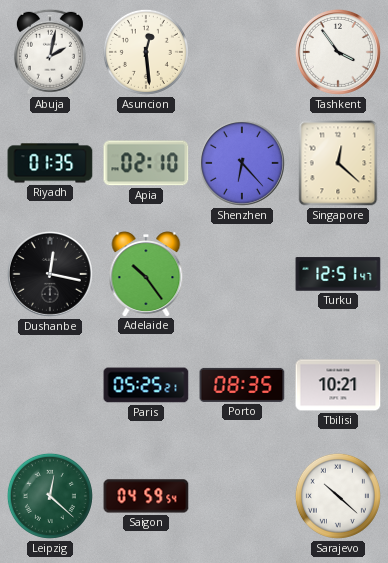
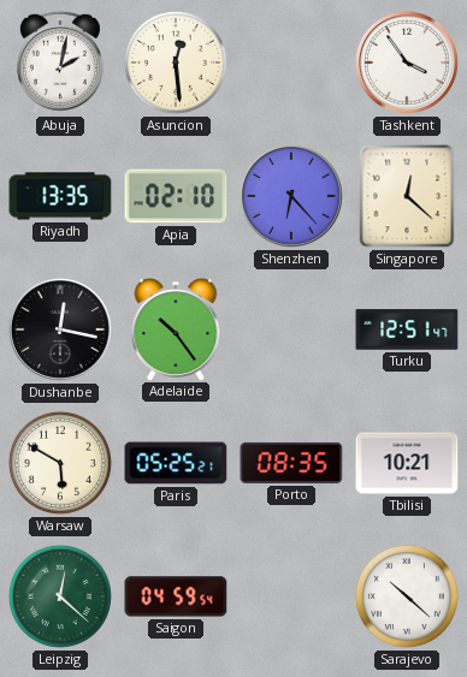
Riyadh: 01:35 -> 13:35 (60, 196)
Warsaw: none -> 5:50 (60, 463)
